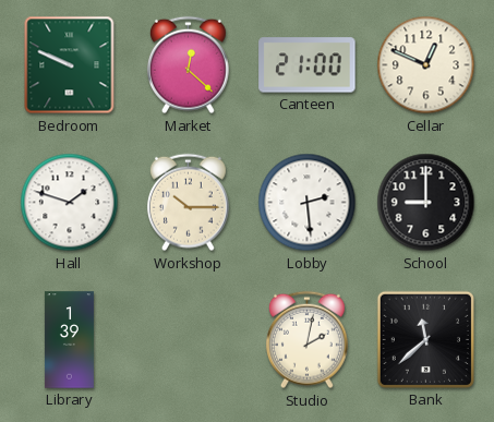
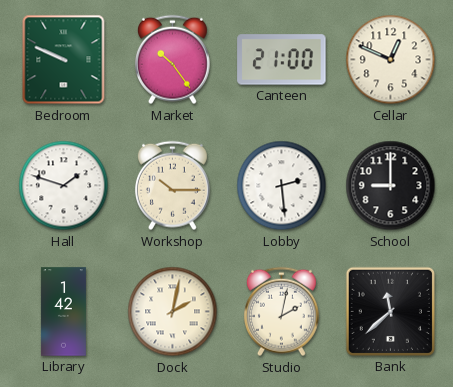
Market: 12:22 -> 10:24 (172, 60)
Library: 1:39 -> 1:42 (63, 312)
Dock: none -> 2:02 (173, 312)
